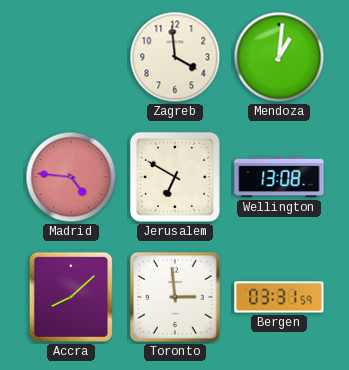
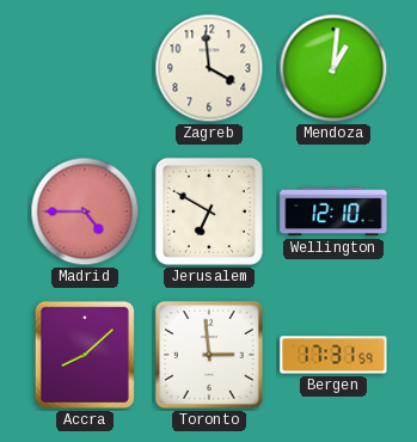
Madrid: 4:46 -> 4:45 (85, 211)
Wellington: 13:08 -> 12:10 (333, 211)
Bergen: 03:31 -> 17:31 (333, 355)
